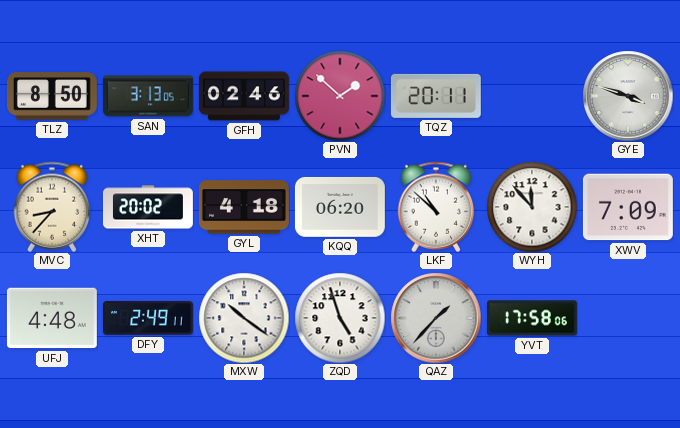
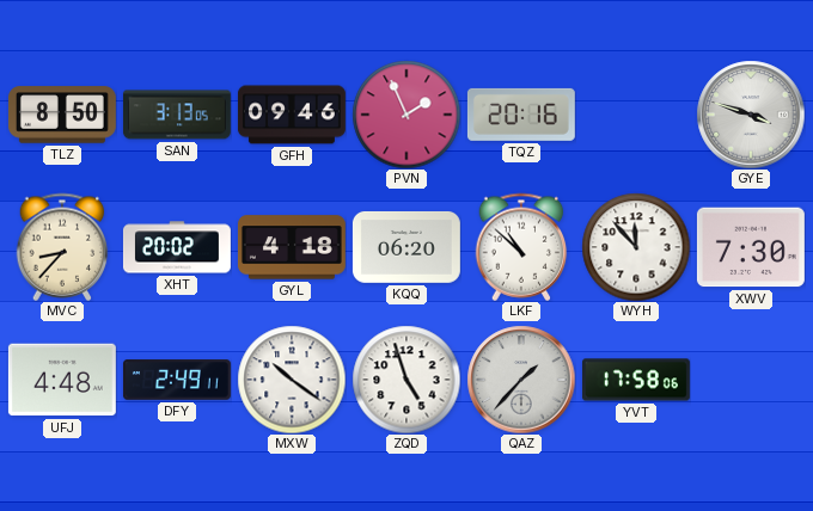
GFH: 02:46 -> 09:46 (292, 115)
PVN: 1:52 -> 1:56 (406, 115)
TQZ: 20:11 -> 20:16 (521, 115)
XWV: 7:09 -> 7:30 (751, 247)
